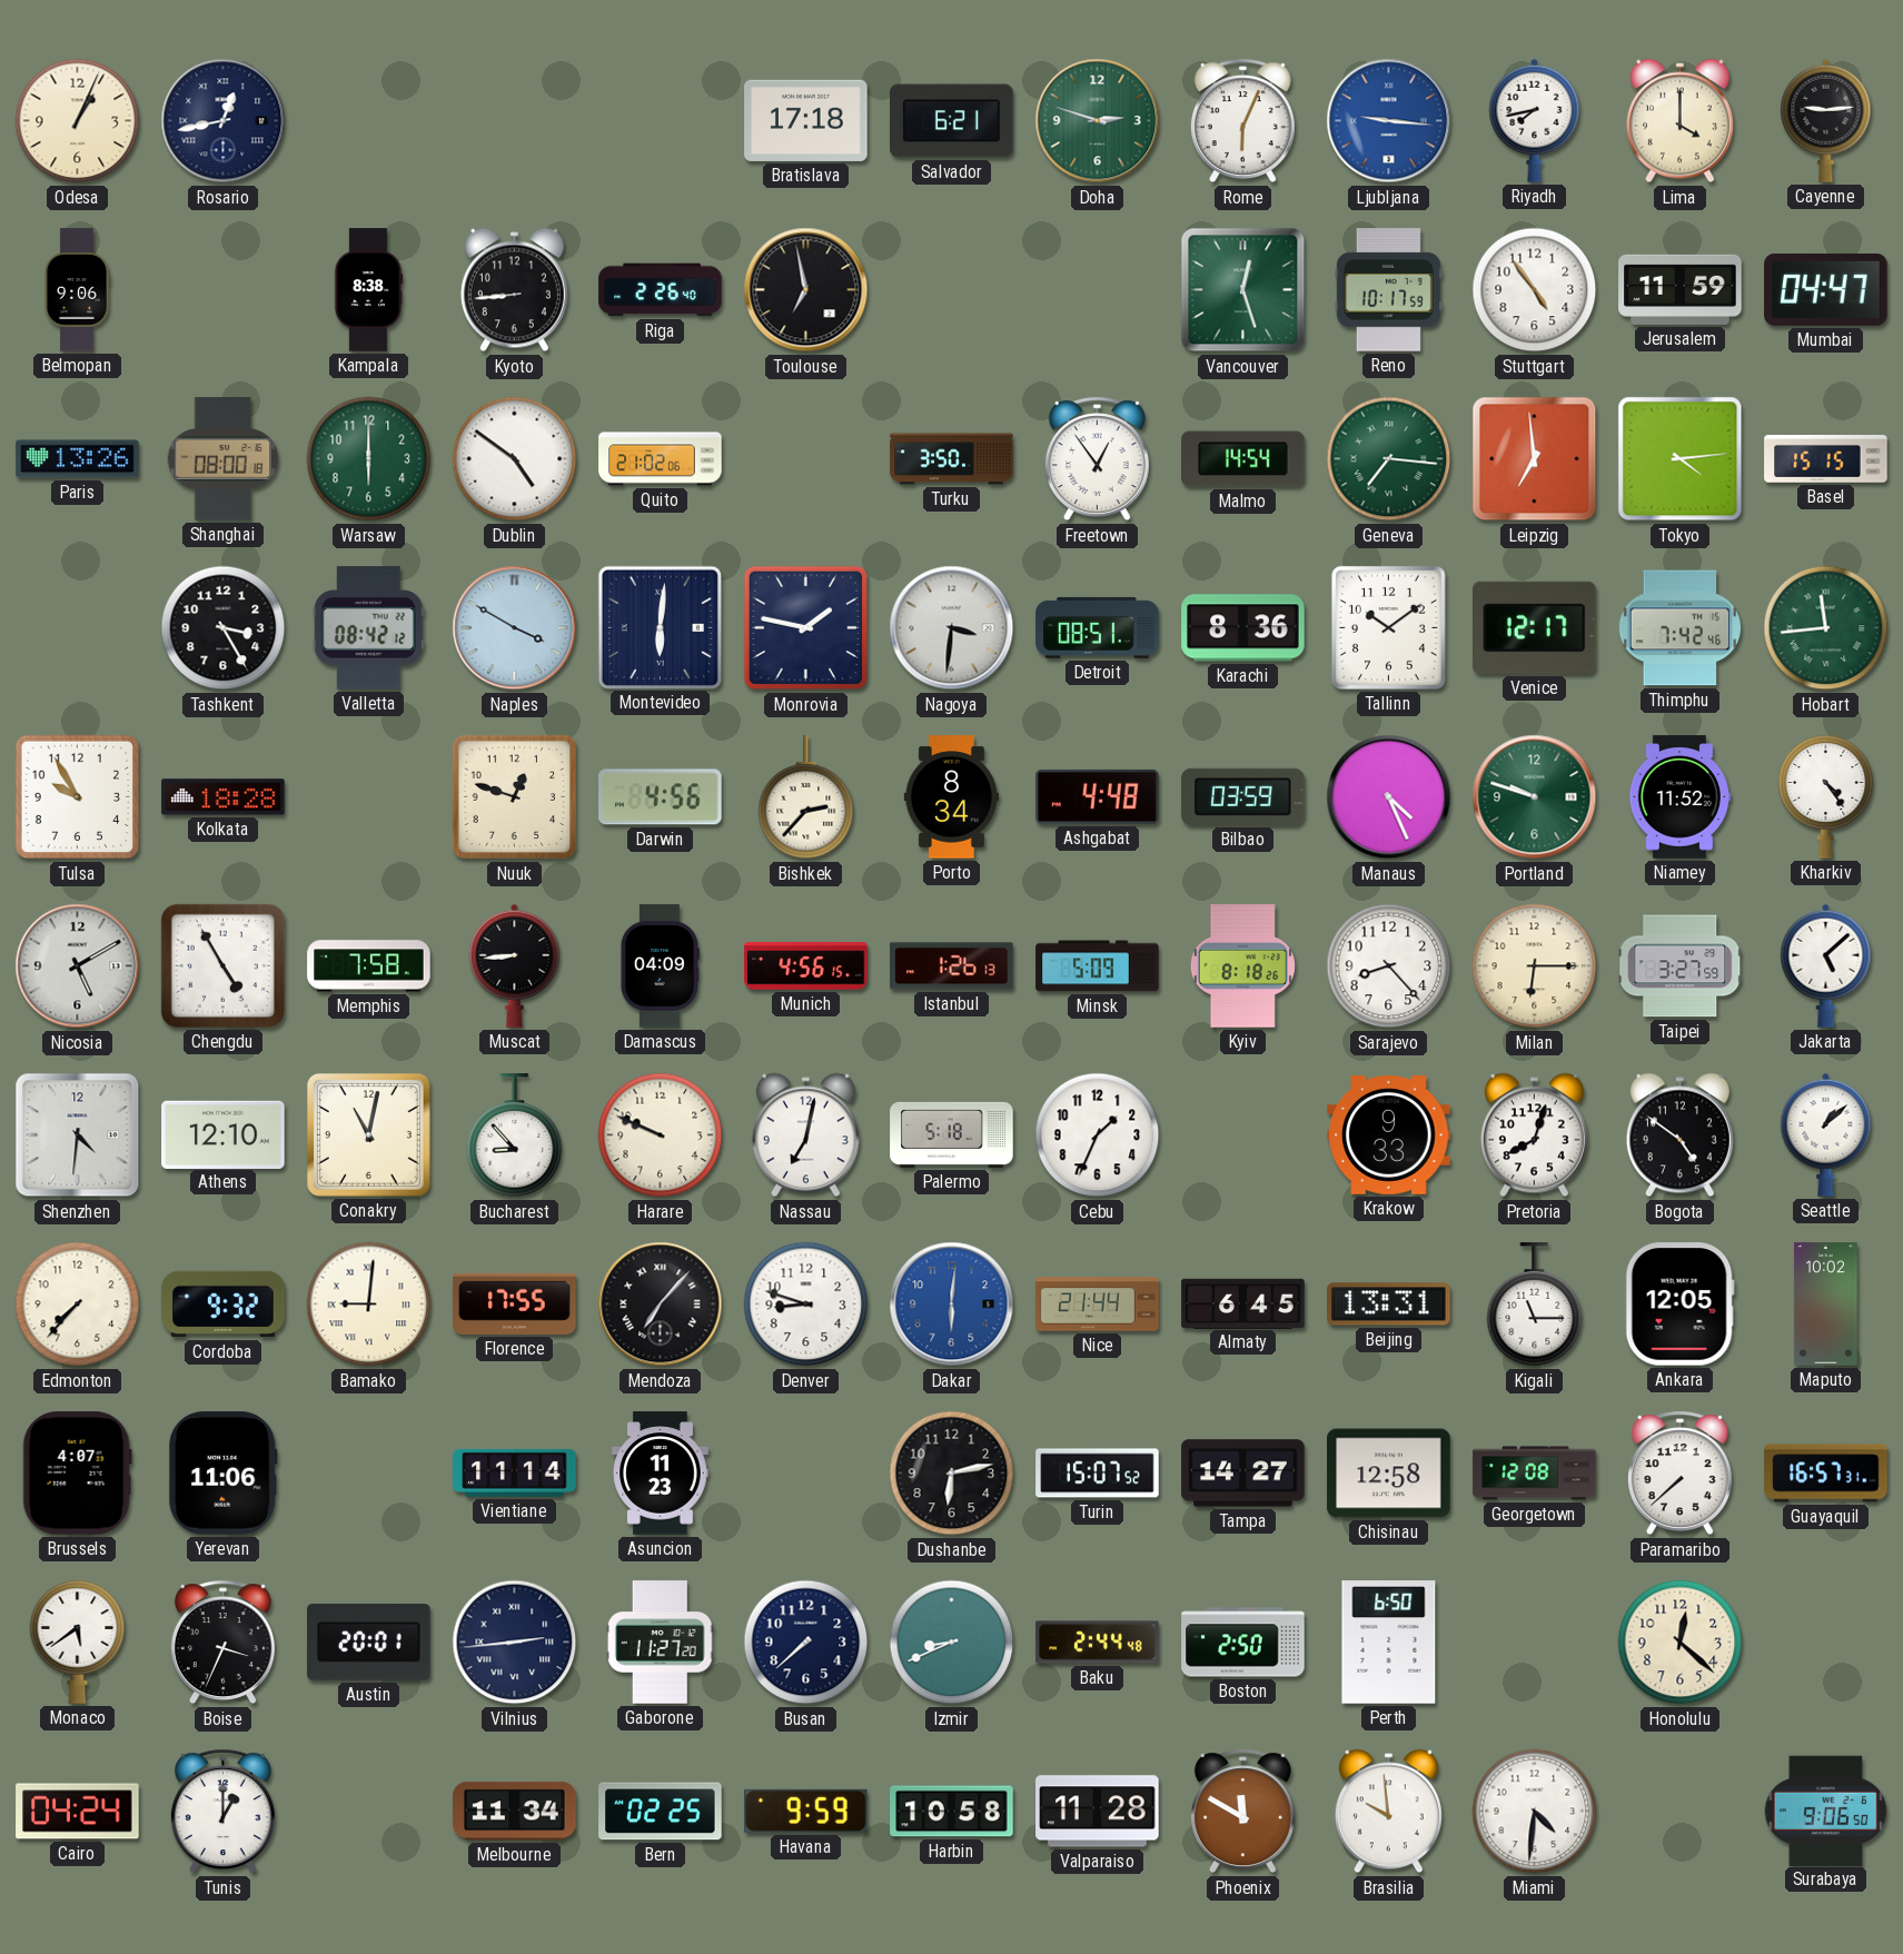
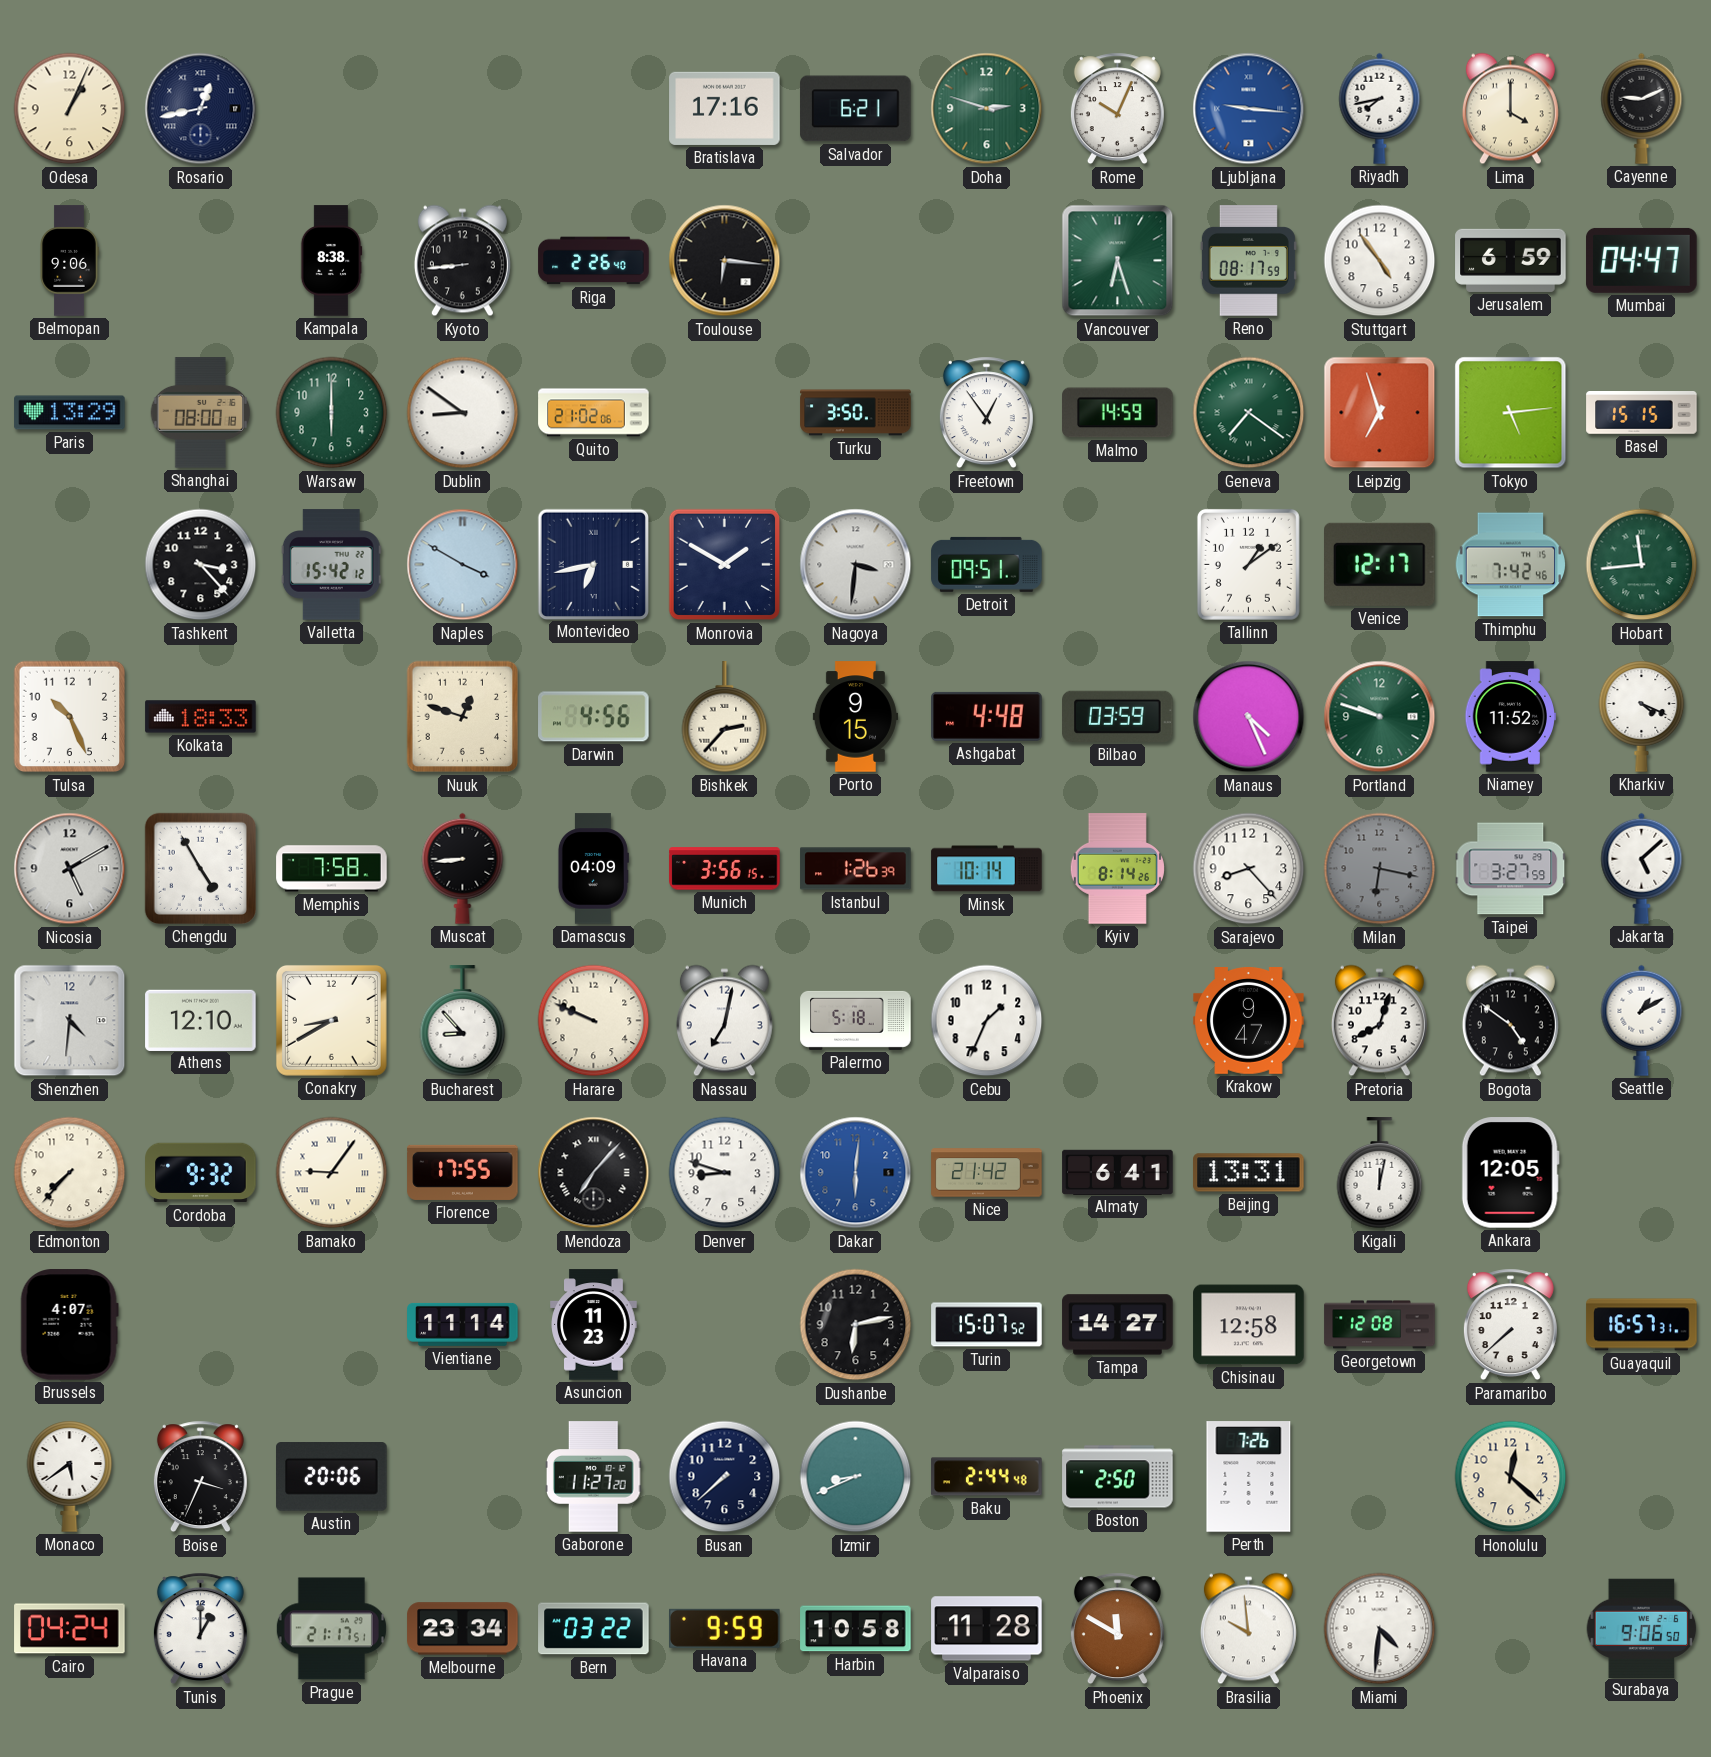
Bratislava: 17:18 -> 17:16 (725, 108)
Rome: 6:04 -> 10:04 (1117, 109)
Cayenne: 9:14 -> 9:11 (1642, 108)
Toulouse: 6:58 -> 6:16 (725, 261)
Vancouver: 12:27 -> 6:27 (1118, 261)
Reno: 10:17 -> 08:17 (1248, 261)
Jerusalem: 11:59 -> 6:59 (1511, 260)
Paris: 13:26 -> 13:29 (70, 413)
Dublin: 4:51 -> 8:51 (463, 413)
Malmo: 14:54 -> 14:59 (1118, 413)
Geneva: 7:16 -> 7:21 (1249, 413)
Leipzig: 6:59 -> 6:57 (1380, 413)
Tokyo: 4:14 -> 5:14 (1511, 413)
Tashkent: 3:25 -> 3:23 (201, 565)
Valletta: 08:42 -> 15:42 (331, 565)
Montevideo: 6:01 -> 6:43 (593, 564)
Monrovia: 1:47 -> 1:50 (725, 565)
Detroit: 08:51 -> 09:51 (987, 564)
Karachi: 8:36 -> none (1243, 628)
Tallinn: 10:09 -> 1:09 (1248, 564)
Tulsa: 9:55 -> 10:26 (70, 717)
Kolkata: 18:28 -> 18:33 (201, 717)
Porto: 8:34 -> 9:15 (855, 717)
Kharkiv: 4:24 -> 4:19 (1642, 716)
Munich: 4:56 -> 3:56 (725, 869)
Istanbul: 1:26:13 -> 1:26:39 (856, 869)
Minsk: 5:09 -> 10:14 (987, 869)
Kyiv: 8:18 -> 8:14 (1117, 869)
Milan: 6:15 -> 6:17 (1380, 869)
Milan dial: cream -> grey (1380, 869)
Conakry: 11:02 -> 8:40 (331, 1020)
Krakow: 9:33 -> 9:47 (1249, 1021)
Seattle: 1:08 -> 1:10 (1642, 1020)
Bamako: 9:01 -> 9:06 (332, 1173)
Nice: 21:44 -> 21:42 (987, 1173)
Almaty: 6:45 -> 6:41 (1118, 1172)
Kigali: 11:15 -> 12:02 (1380, 1173)
Maputo: 10:02 -> none (1826, 1305)
Yerevan: 11:06 -> none (224, 1474)
Austin: 20:01 -> 20:06 (332, 1477)
Vilnius: 2:44 -> none (515, 1643)
Perth: 6:50 -> 7:26 (1249, 1477)
Prague: none -> 21:17 (331, 1629)
Melbourne: 11:34 -> 23:34 (463, 1629)
Bern: 02:25 -> 03:22 (594, 1629)
